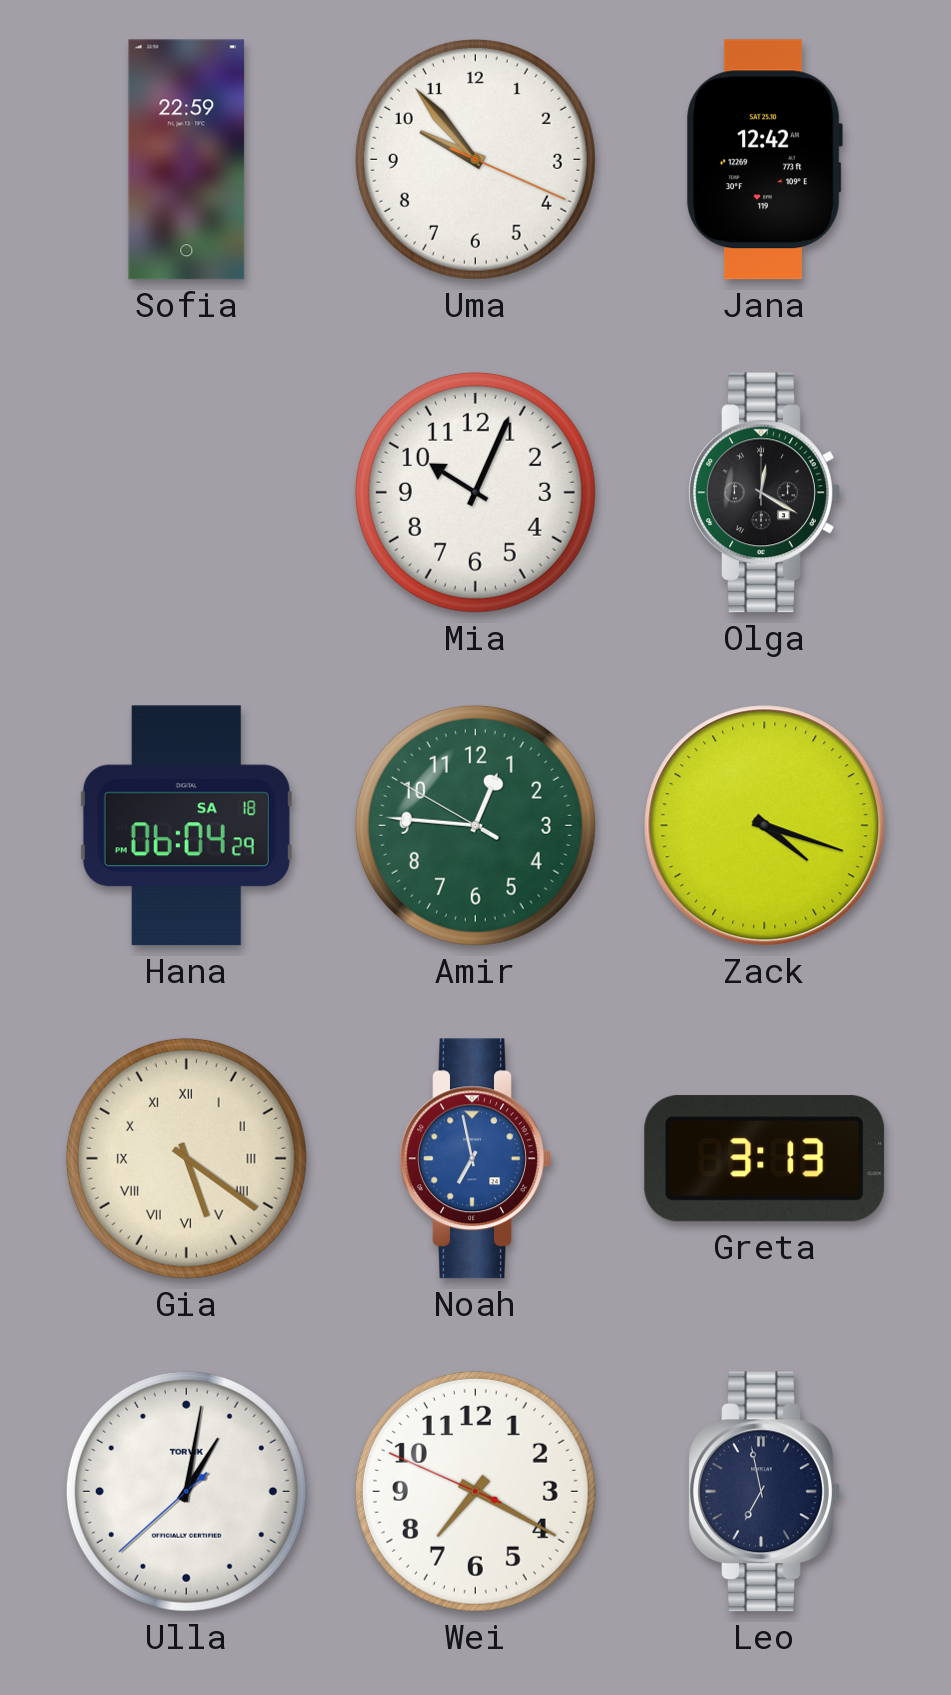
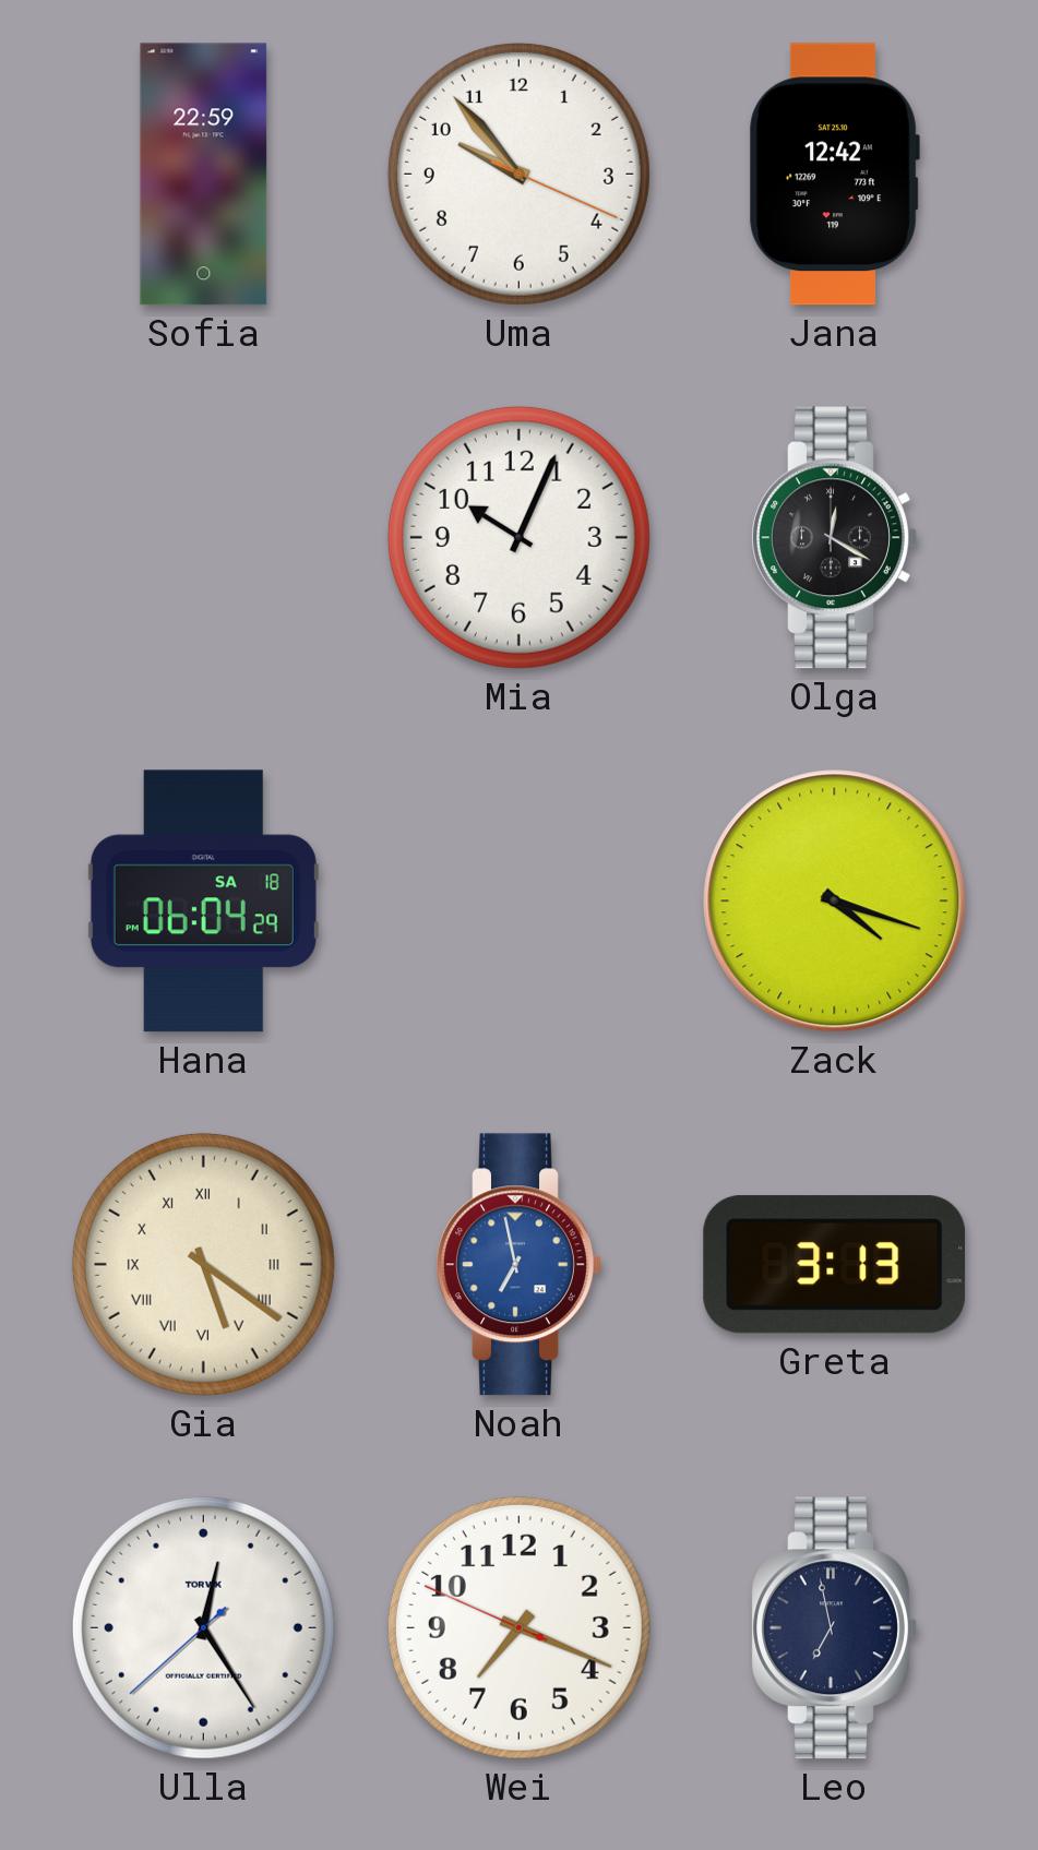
Amir: 12:45 -> none (475, 825)
Ulla: 1:01 -> 12:24 (203, 1627)
Wei: 7:19 -> 7:18 (518, 1627)
